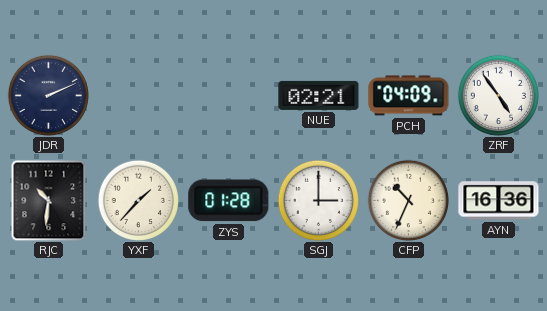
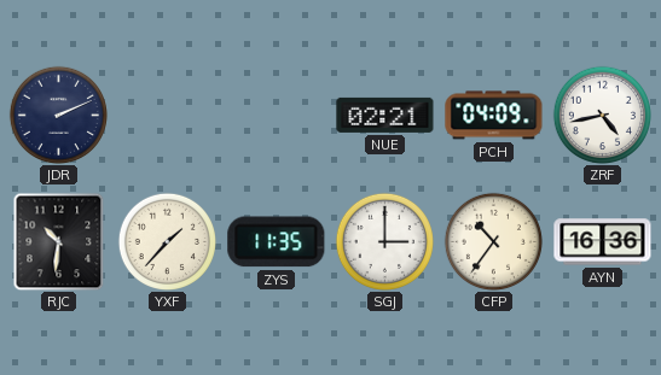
ZRF: 4:54 -> 4:43 (602, 115)
ZYS: 01:28 -> 11:35 (277, 242)
CFP: 10:34 -> 10:36 (493, 241)
